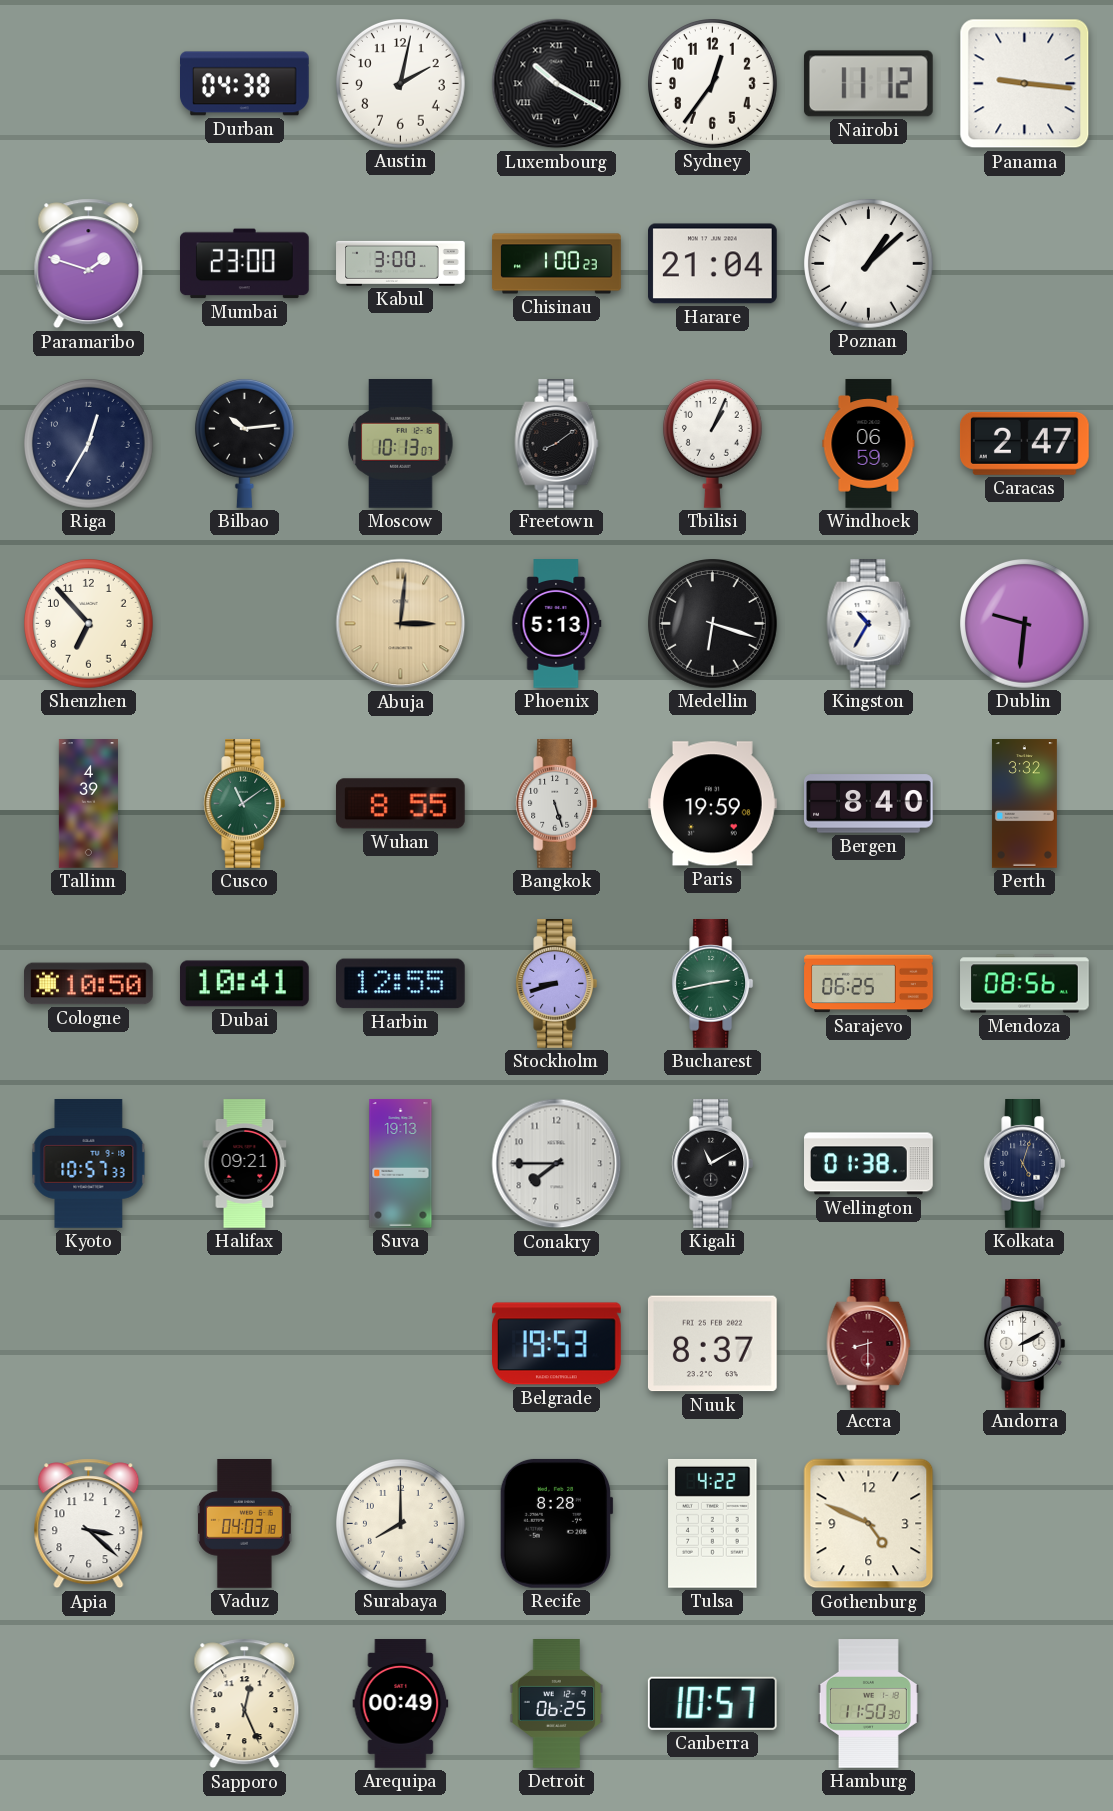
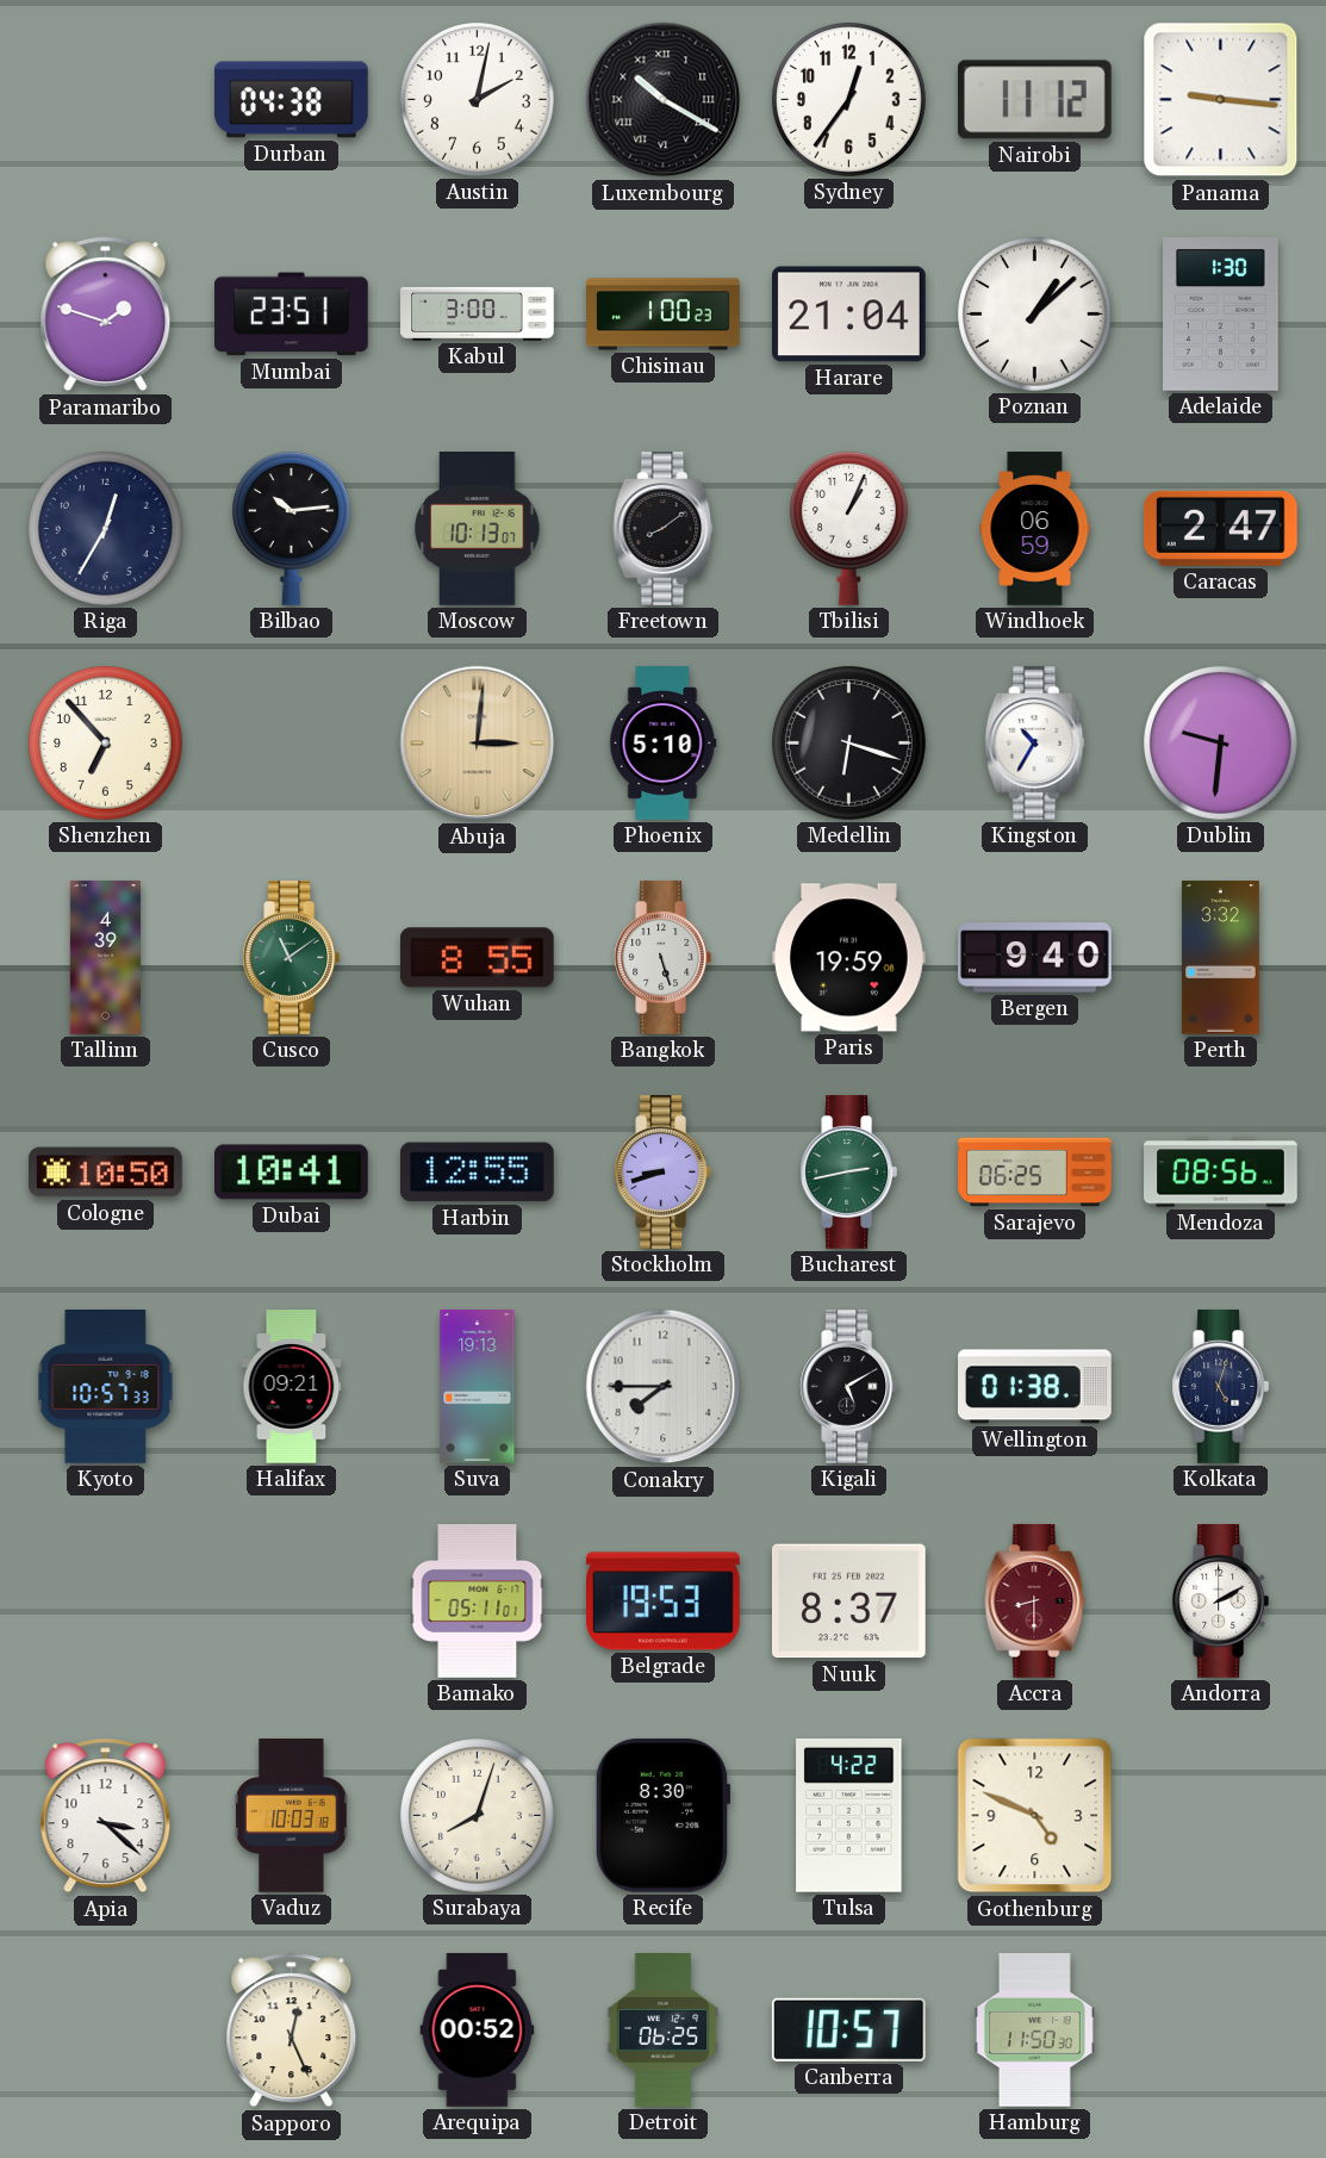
Mumbai: 23:00 -> 23:51 (292, 315)
Adelaide: none -> 1:30 (1221, 315)
Phoenix: 5:13 -> 5:10 (664, 744)
Bergen: 8:40 -> 9:40 (1035, 958)
Kigali: 11:10 -> 5:10 (849, 1387)
Bamako: none -> 05:11 (478, 1602)
Vaduz: 04:03 -> 10:03 (291, 1816)
Surabaya: 8:00 -> 8:03 (478, 1816)
Recife: 8:28 -> 8:30 (662, 1815)
Arequipa: 00:49 -> 00:52 (478, 2030)
